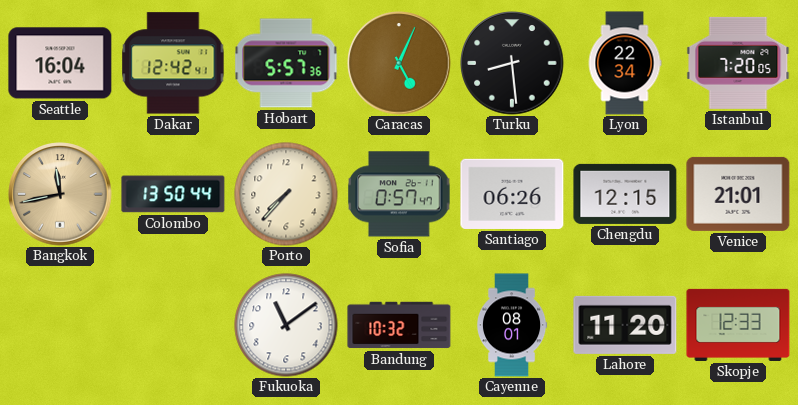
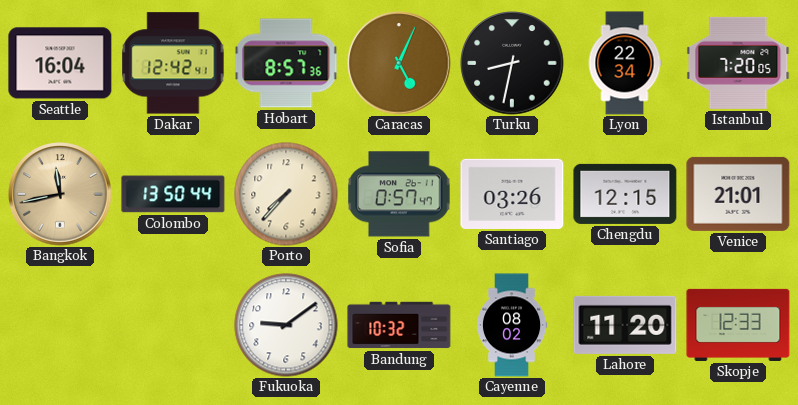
Hobart: 5:57 -> 8:57 (286, 63)
Turku: 8:29 -> 8:32 (512, 63)
Santiago: 06:26 -> 03:26 (512, 194)
Fukuoka: 11:09 -> 9:09 (286, 325)
Cayenne: 08:01 -> 08:02 (512, 325)
